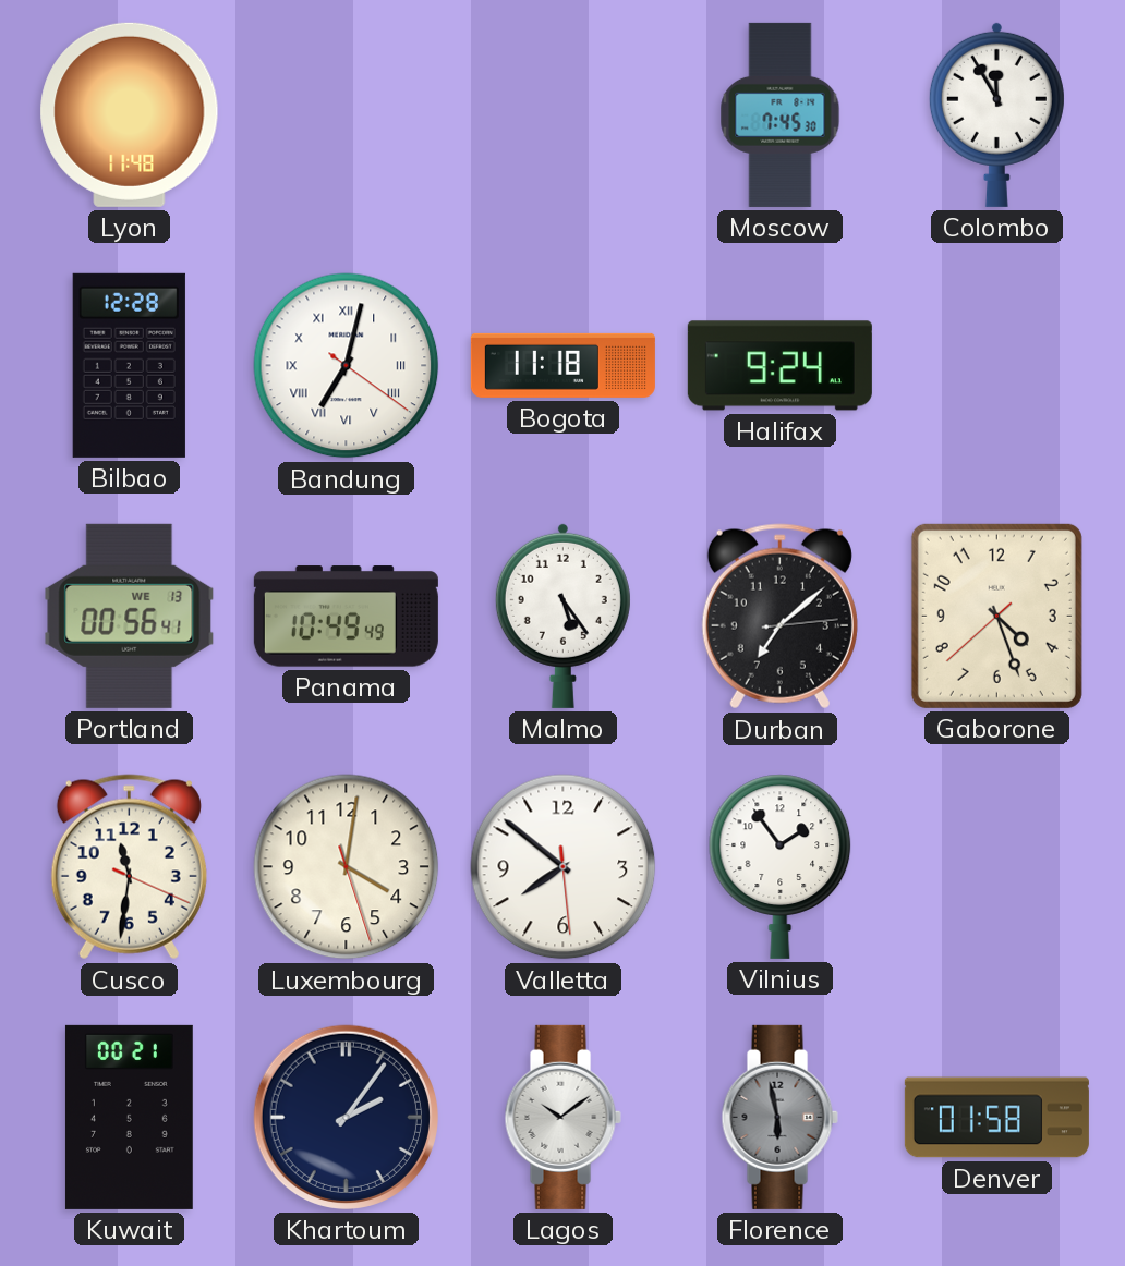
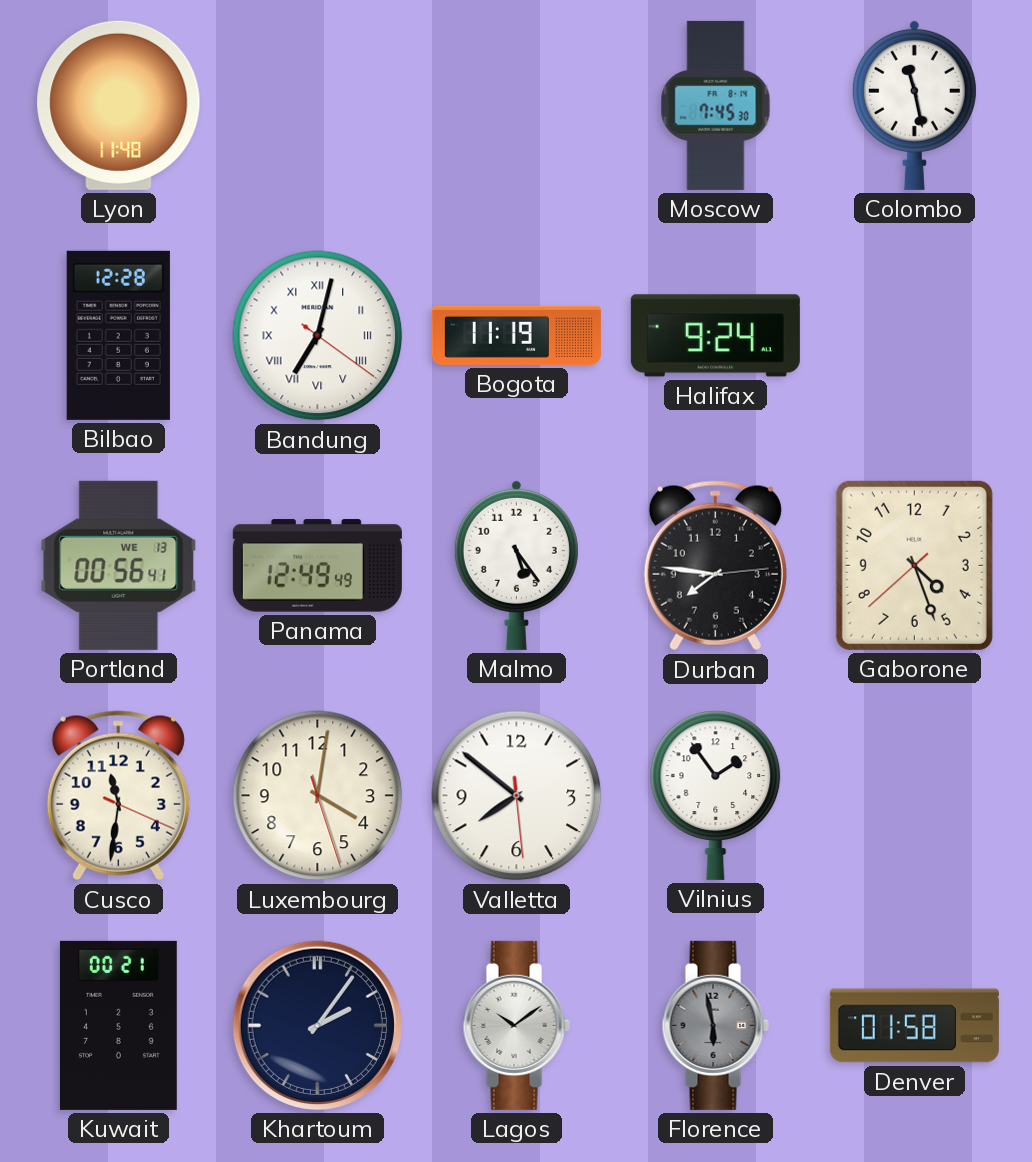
Colombo: 11:55 -> 11:28 (914, 105)
Bogota: 11:18 -> 11:19 (516, 335)
Panama: 10:49 -> 12:49 (317, 566)
Durban: 7:08 -> 7:46 (715, 566)
